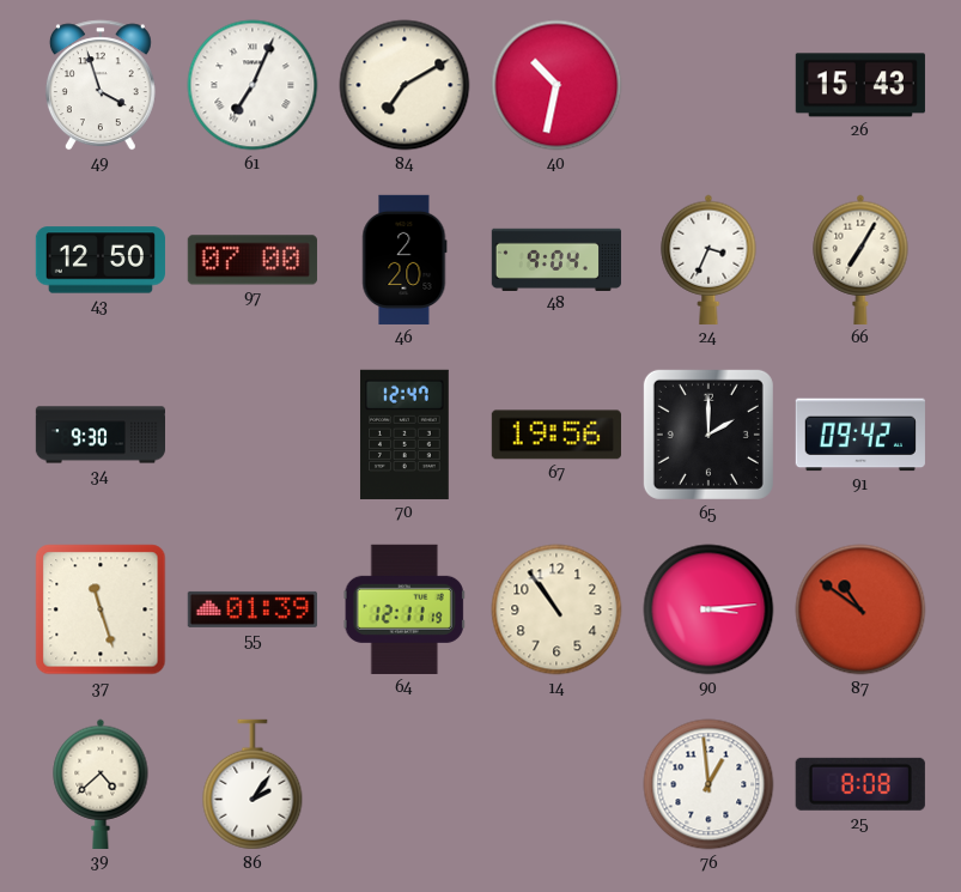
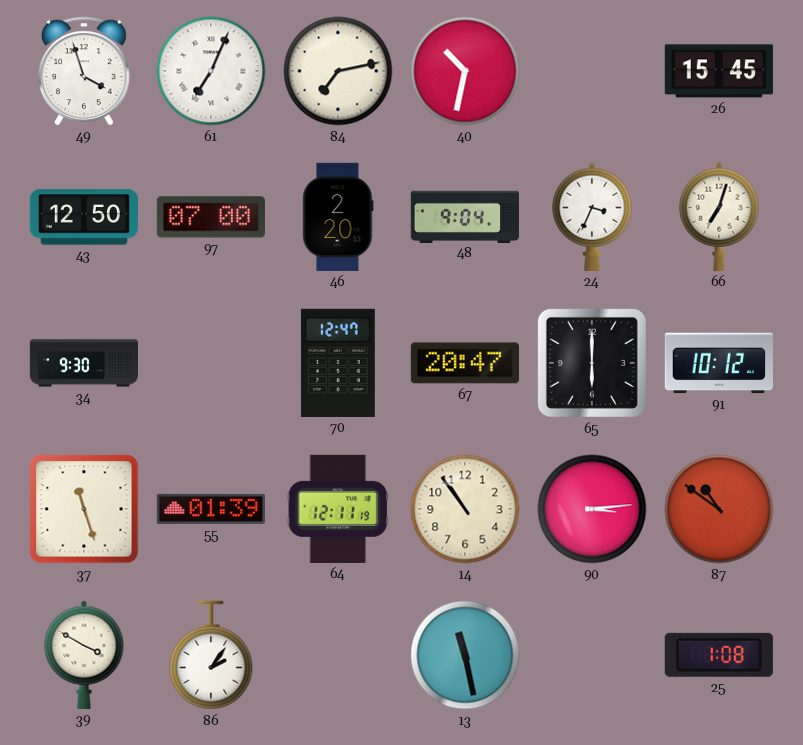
84: 7:10 -> 7:13 (338, 71)
26: 15:43 -> 15:45 (719, 71)
66: 7:05 -> 7:03 (719, 217)
67: 19:56 -> 20:47 (465, 363)
65: 2:00 -> 6:00 (592, 363)
91: 09:42 -> 10:12 (719, 363)
39: 4:38 -> 3:50 (84, 655)
13: none -> 11:28 (465, 655)
76: 12:59 -> none (708, 784)
25: 8:08 -> 1:08 (719, 655)
